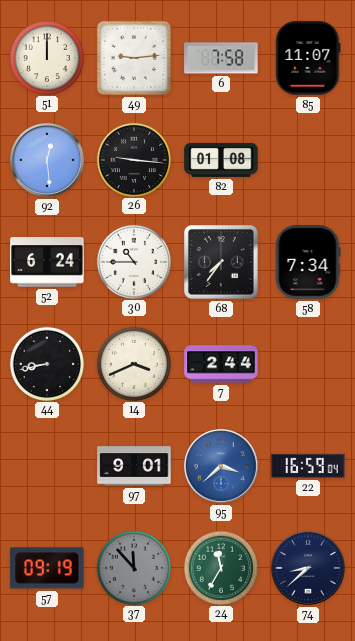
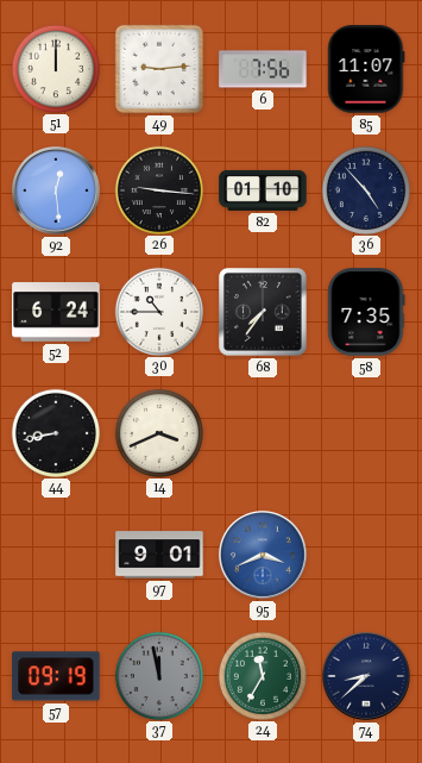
6: 7:58 -> 7:56 (263, 69)
82: 01:08 -> 01:10 (263, 190)
36: none -> 4:53 (365, 189)
58: 7:34 -> 7:35 (366, 312)
7: 2:44 -> none (221, 364)
95: 3:38 -> 3:41 (264, 556)
22: 16:59 -> none (308, 466)
37: 11:53 -> 11:58 (158, 675)
